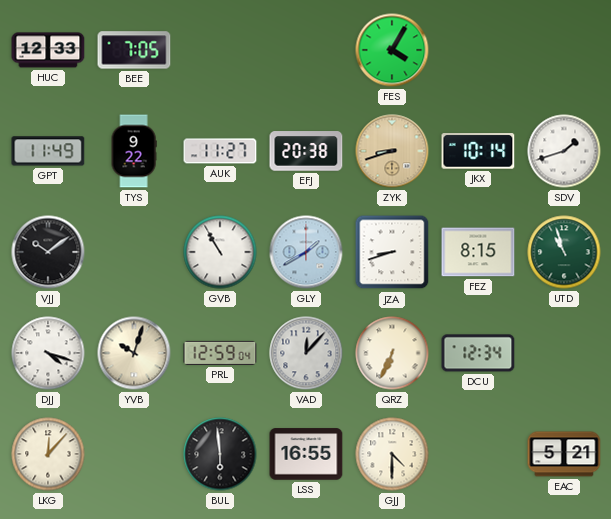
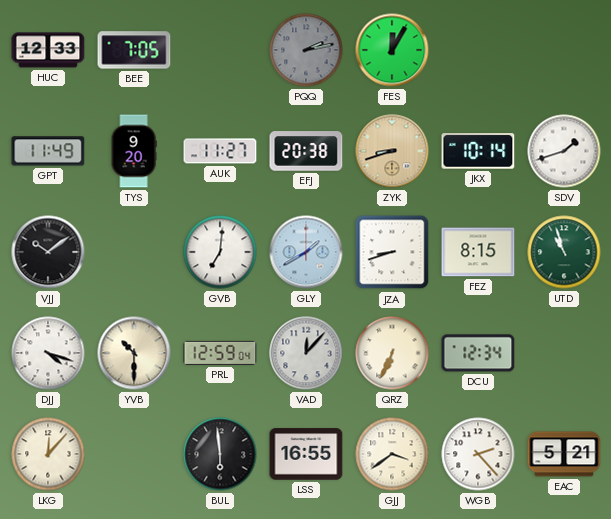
PQQ: none -> 2:13 (306, 50)
FES: 4:05 -> 12:05 (392, 50)
TYS: 9:22 -> 9:20 (134, 151)
GVB: 10:55 -> 7:01 (220, 252)
YVB: 10:03 -> 10:30 (134, 353)
GJJ: 4:30 -> 3:39 (392, 454)
WGB: none -> 2:23 (478, 454)
